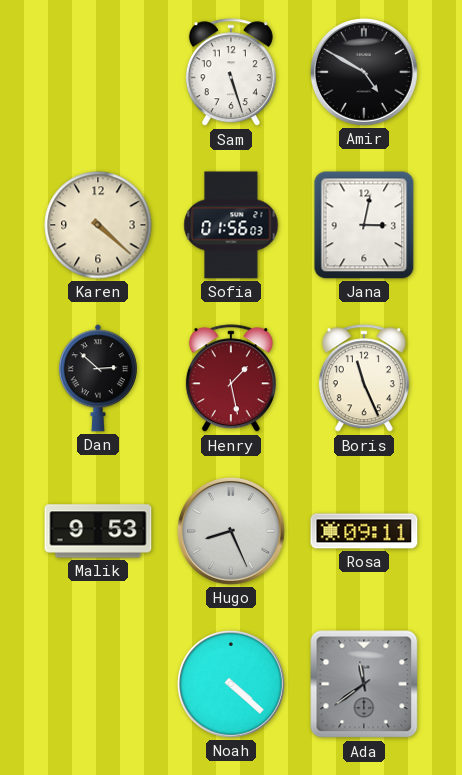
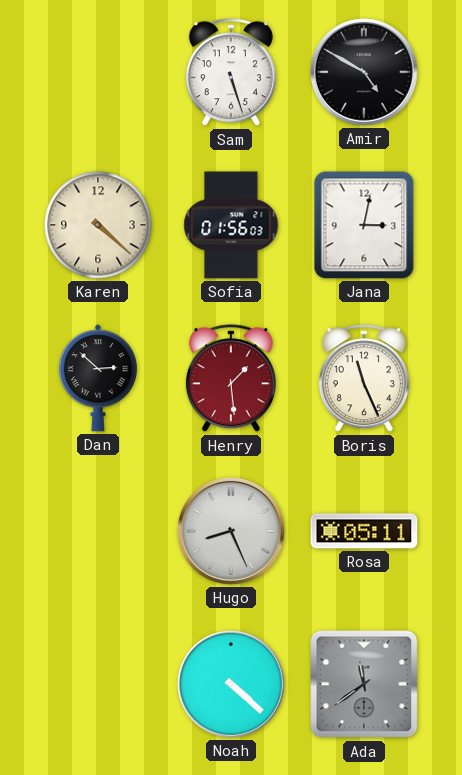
Henry: 1:28 -> 1:29 (231, 379)
Malik: 9:53 -> none (98, 531)
Rosa: 09:11 -> 05:11 (364, 531)
